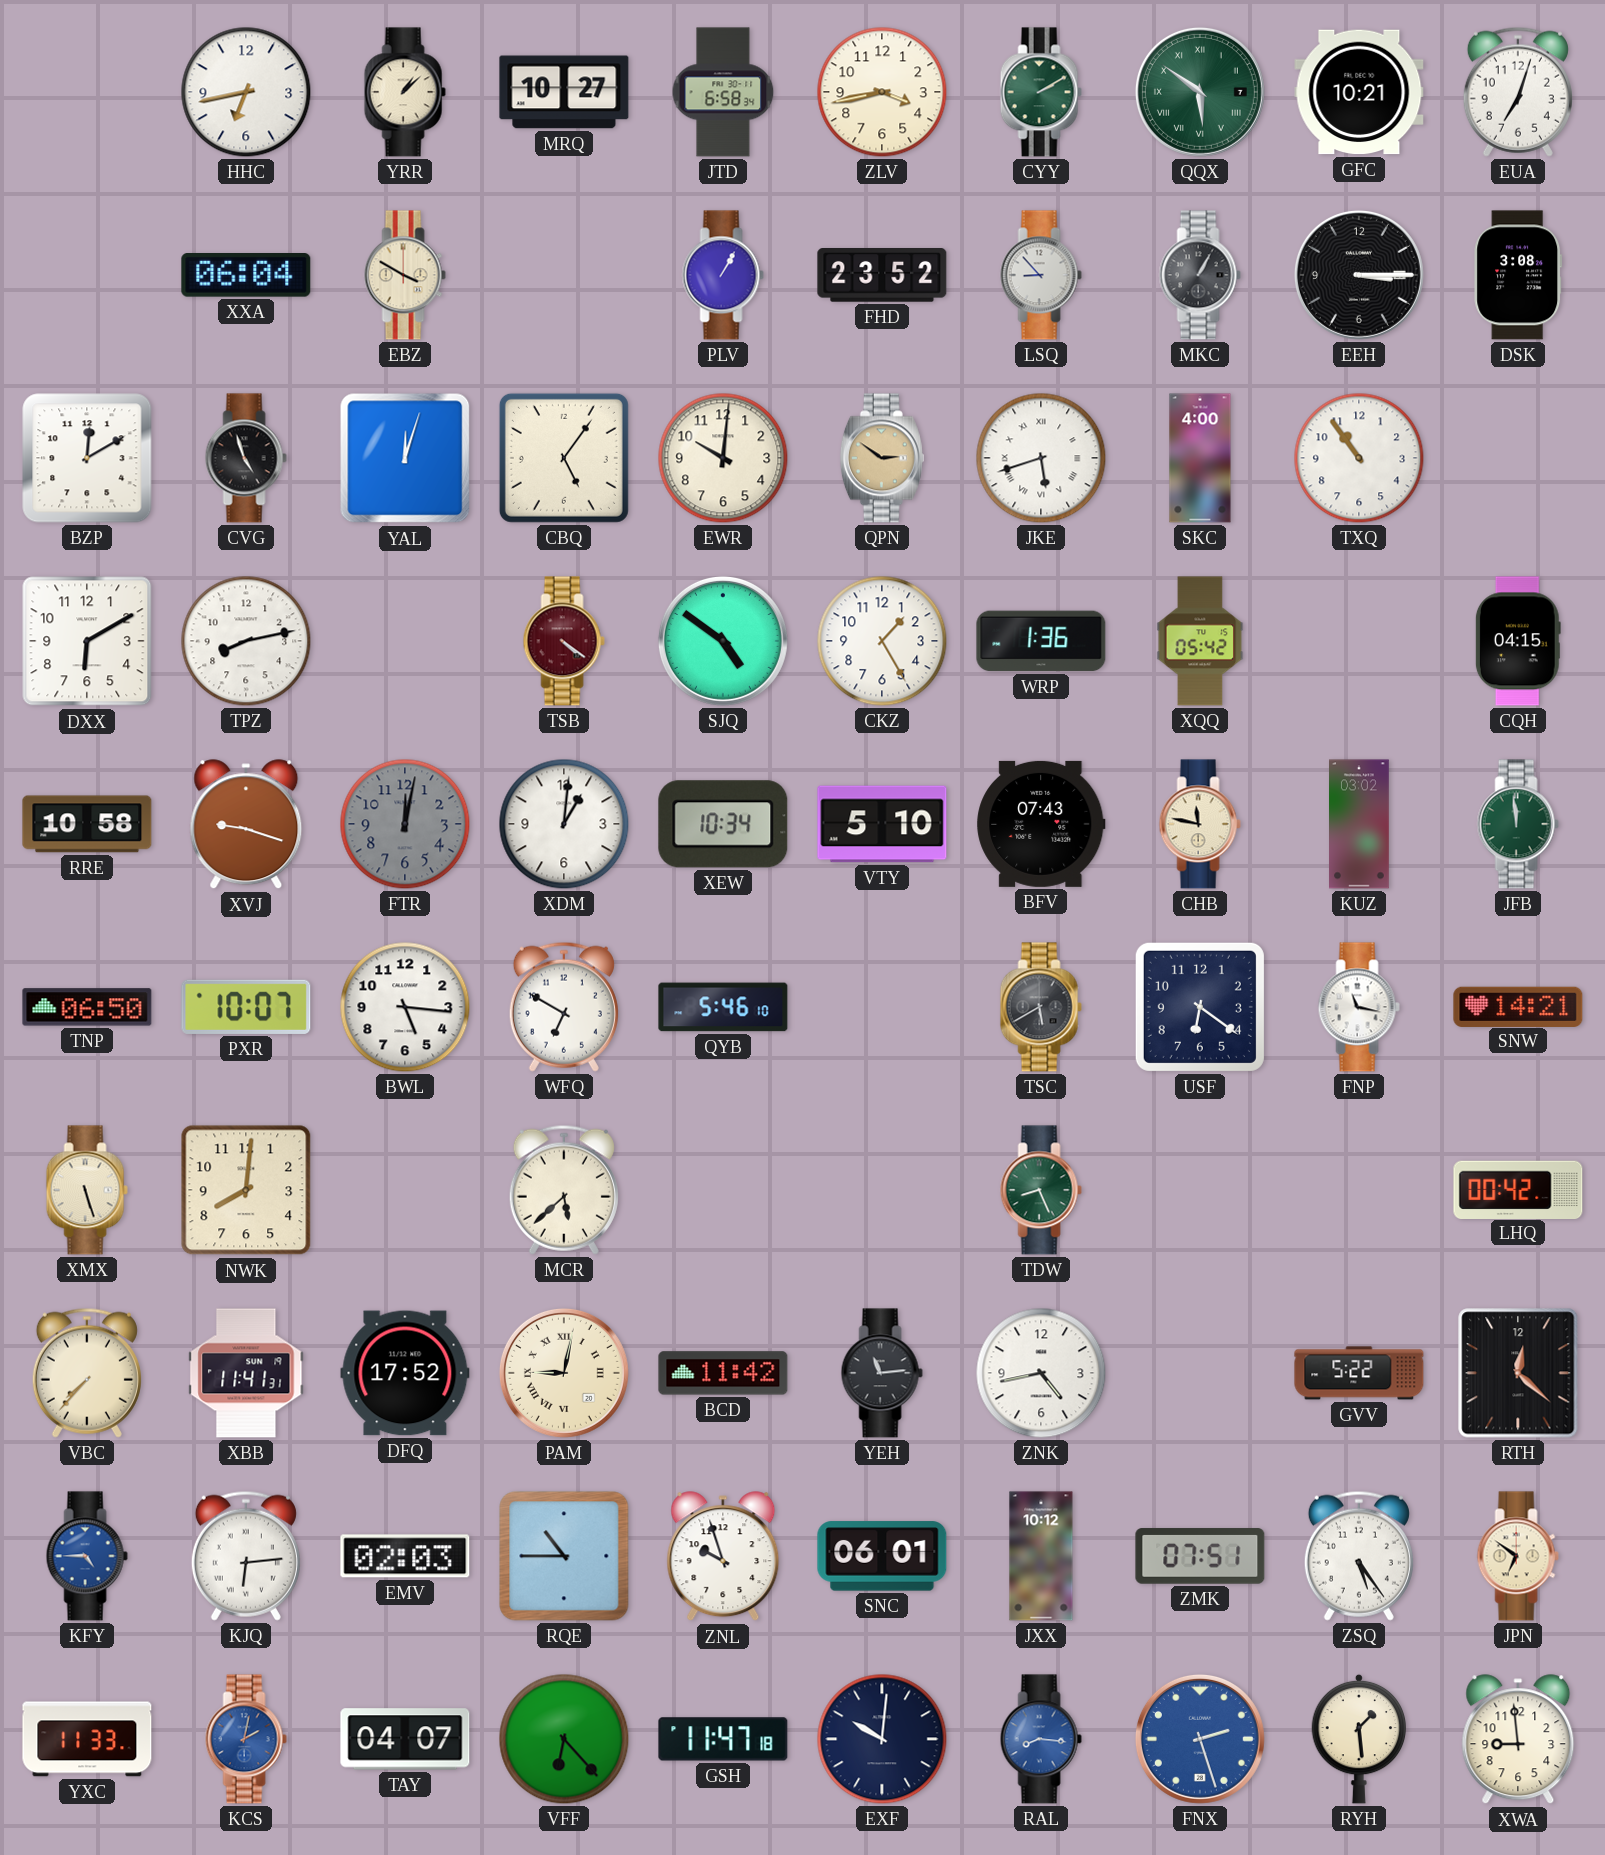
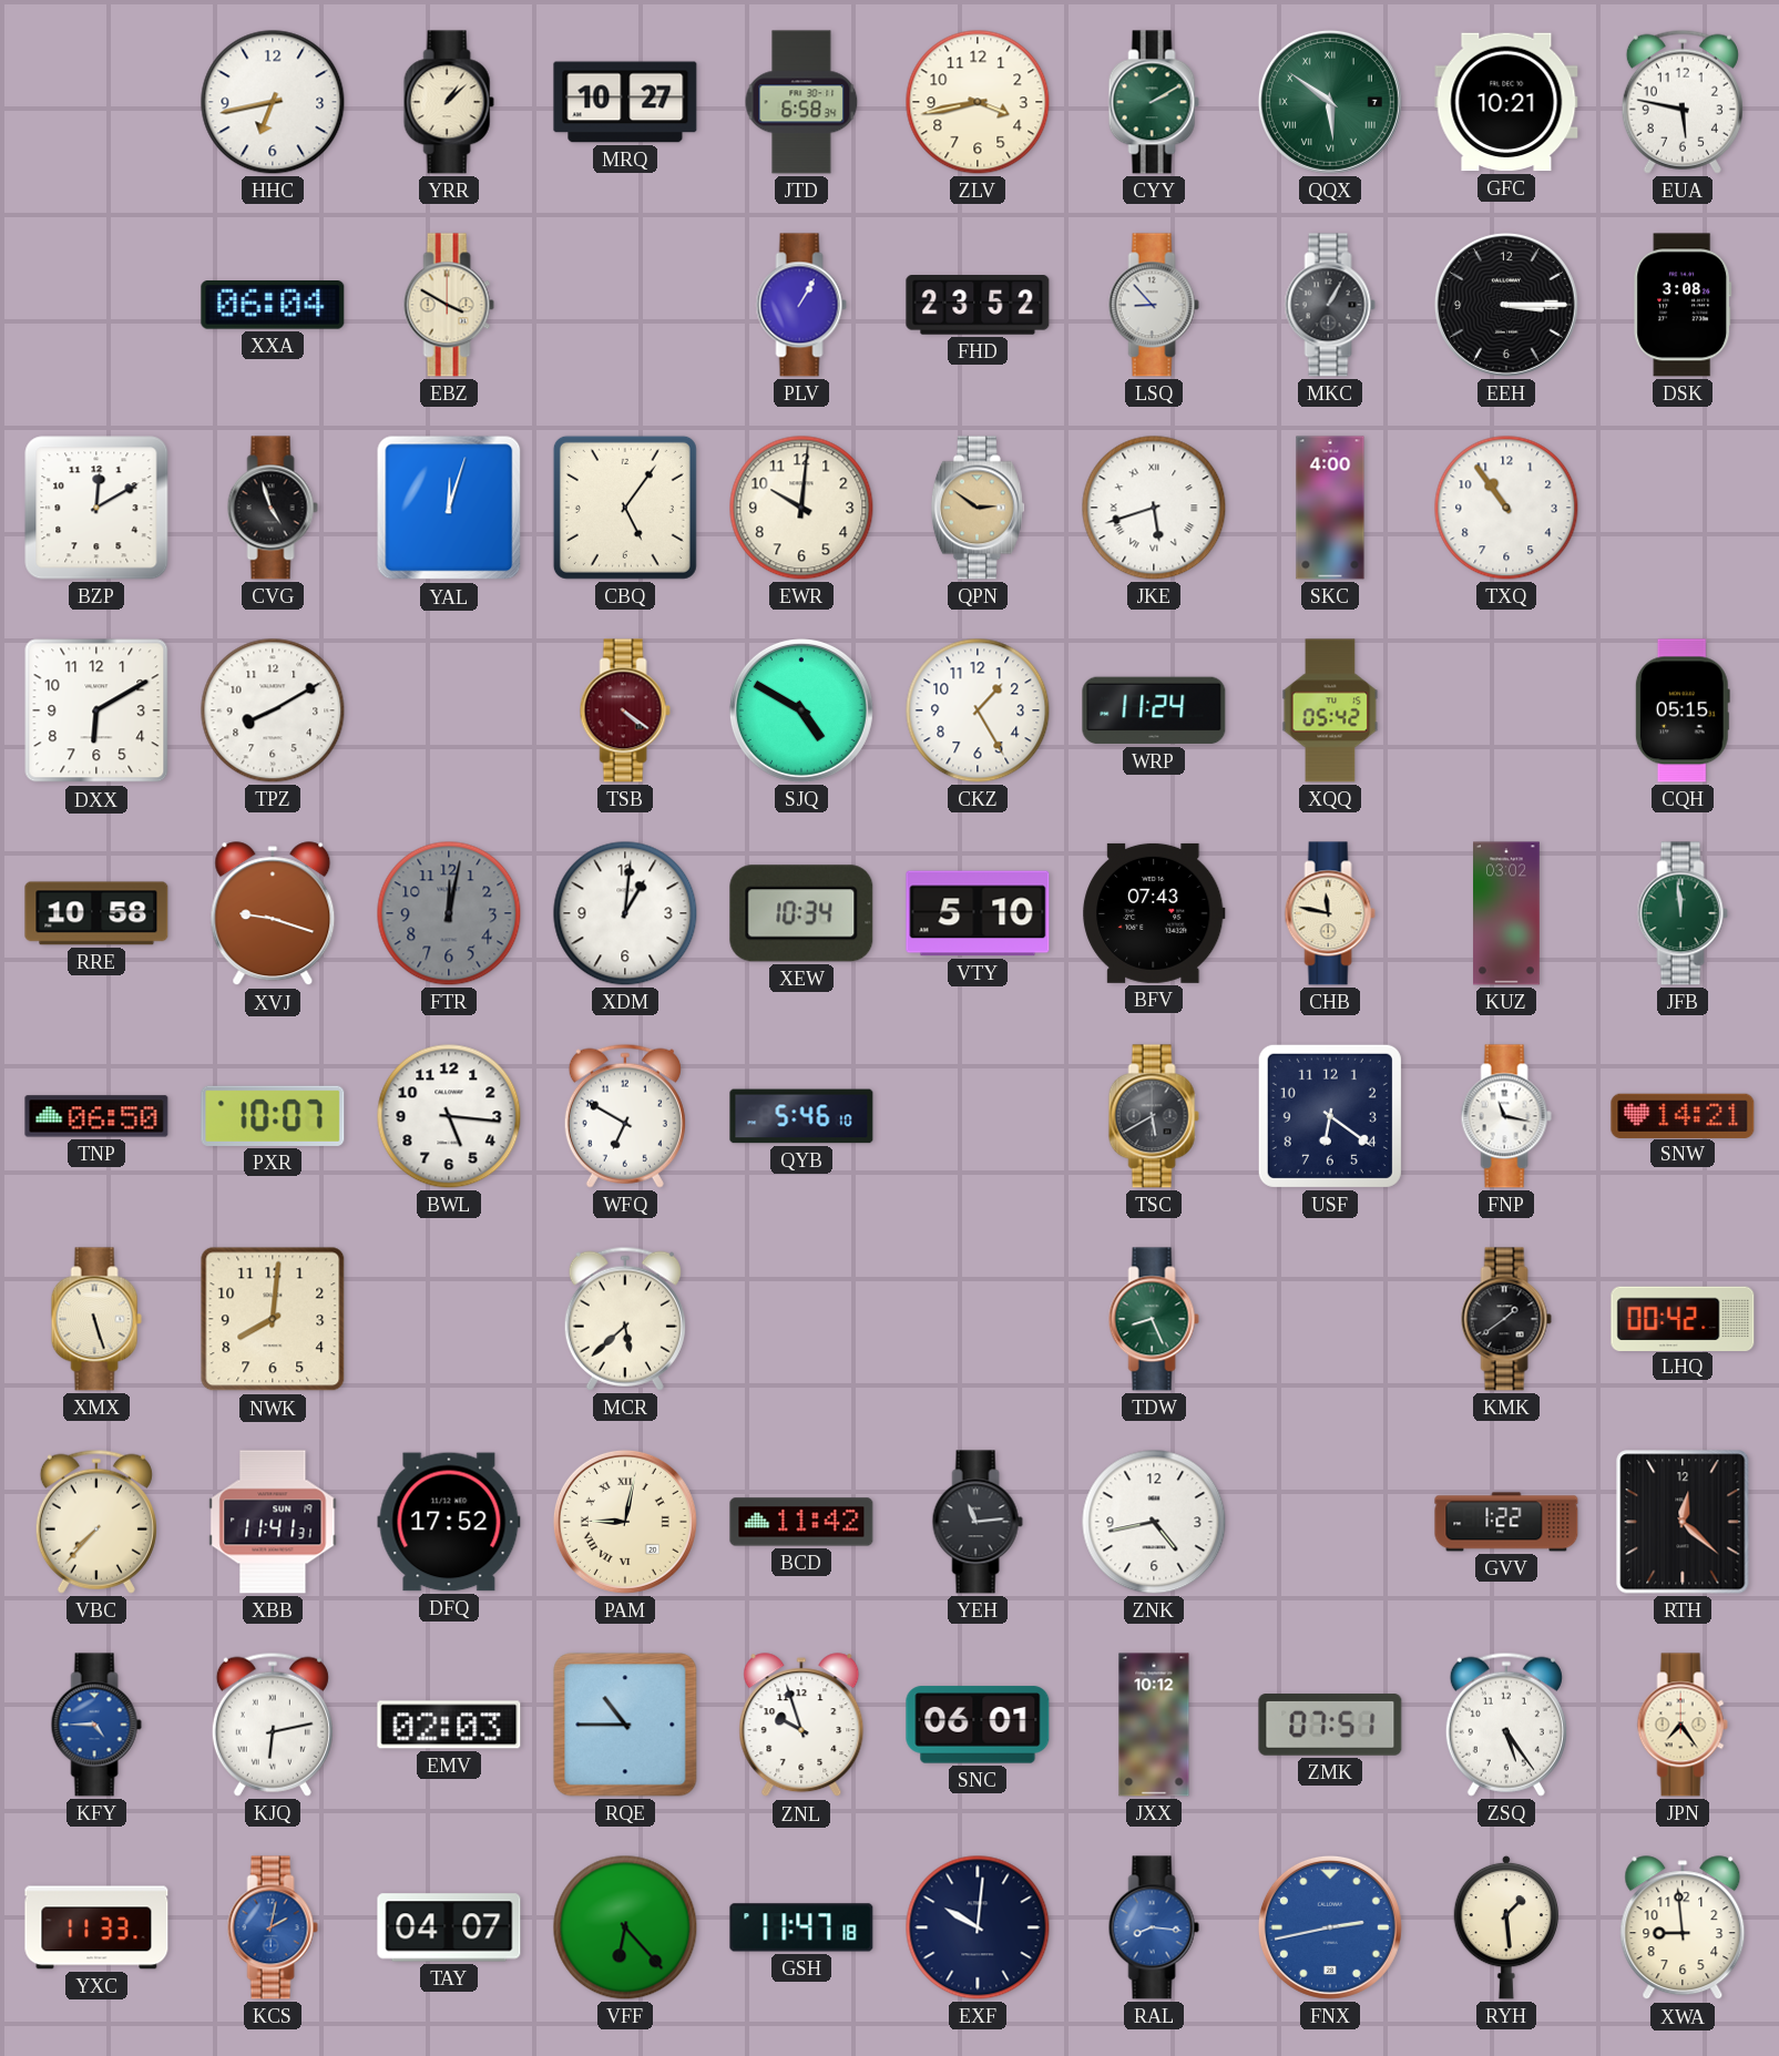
EUA: 7:03 -> 5:47 (1683, 102)
TPZ: 8:13 -> 8:10 (273, 710)
SJQ: 4:51 -> 4:50 (801, 710)
WRP: 1:36 -> 11:24 (1154, 710)
CQH: 04:15 -> 05:15 (1683, 710)
KMK: none -> 1:39 (1506, 1319)
GVV: 5:22 -> 1:22 (1506, 1522)
KJQ: 6:14 -> 6:13 (273, 1725)
JPN: 6:51 -> 7:24 (1683, 1725)
FNX: 2:27 -> 2:43 (1330, 1927)
